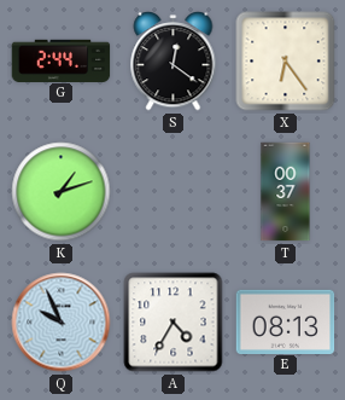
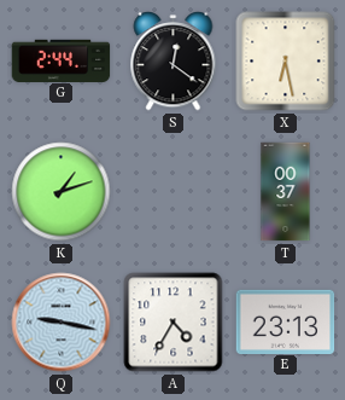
X: 6:24 -> 6:28 (286, 62)
Q: 9:56 -> 9:17 (62, 323)
E: 08:13 -> 23:13 (286, 321)
